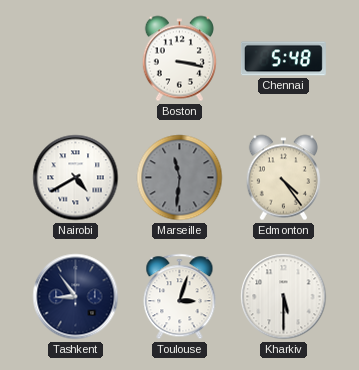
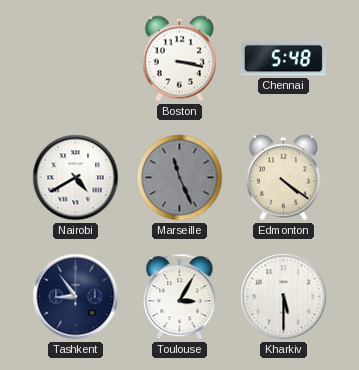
Marseille: 11:31 -> 11:26 (180, 178)
Edmonton: 4:24 -> 4:21 (283, 178)
Toulouse: 3:03 -> 3:05 (180, 297)
